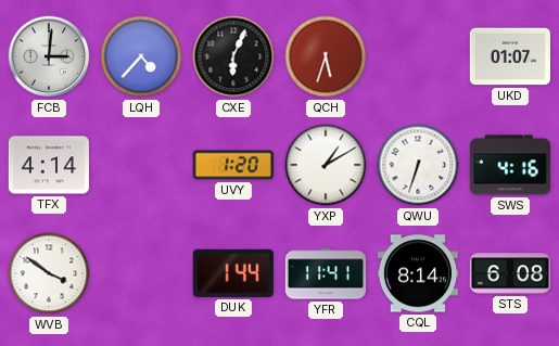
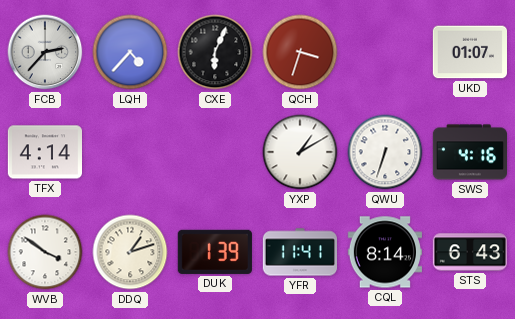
FCB: 3:01 -> 2:37 (45, 52)
QCH: 5:33 -> 3:33 (300, 52)
UVY: 1:20 -> none (233, 165)
DDQ: none -> 1:12 (130, 252)
DUK: 1:44 -> 1:39 (215, 252)
STS: 6:08 -> 6:43 (469, 252)
